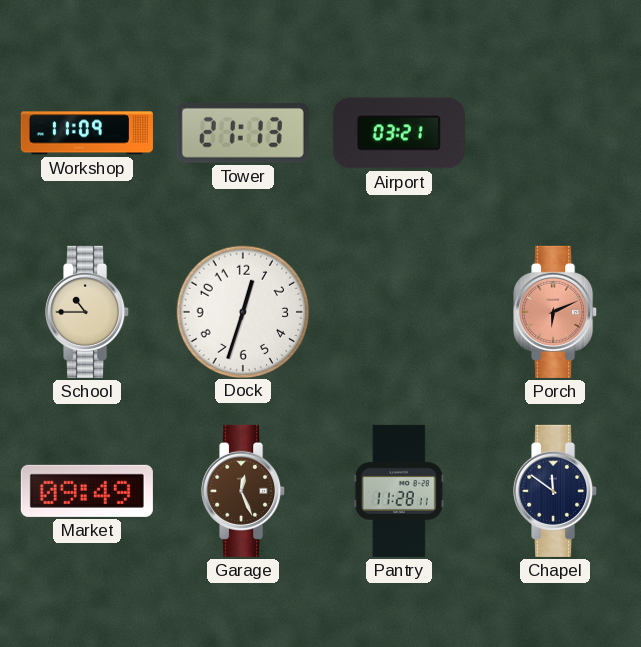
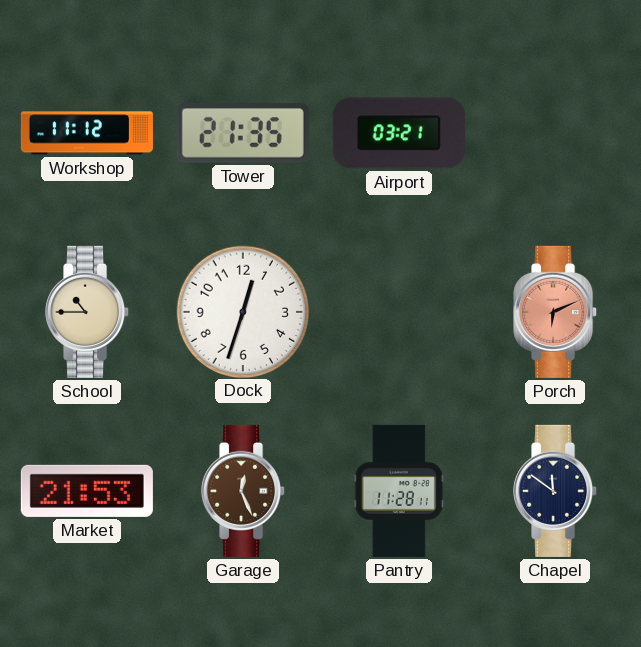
Workshop: 11:09 -> 11:12 (87, 133)
Tower: 21:13 -> 21:35 (243, 133)
Market: 09:49 -> 21:53 (87, 491)
